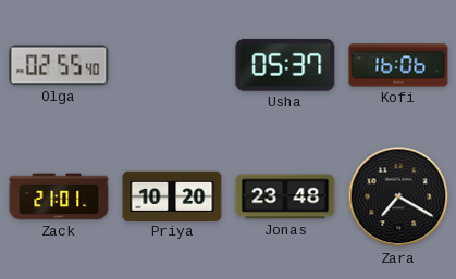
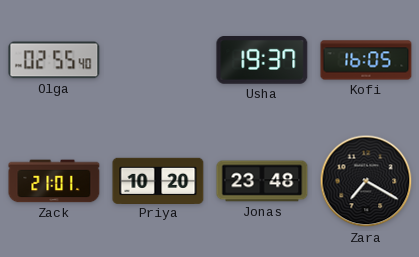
Usha: 05:37 -> 19:37 (262, 61)
Kofi: 16:06 -> 16:05 (366, 60)
